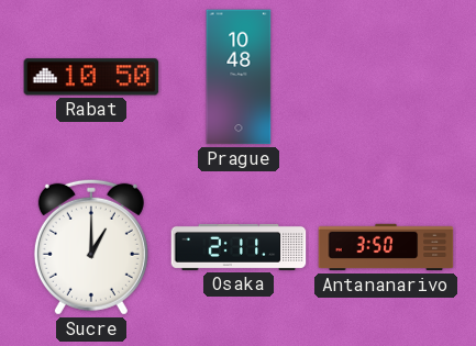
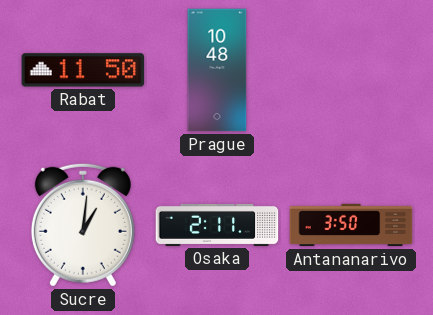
Rabat: 10:50 -> 11:50 (83, 70)
Sucre: 1:00 -> 1:01 (83, 225)
